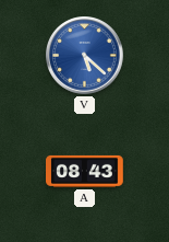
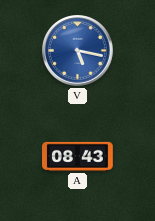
V: 5:22 -> 5:17 (78, 51)
